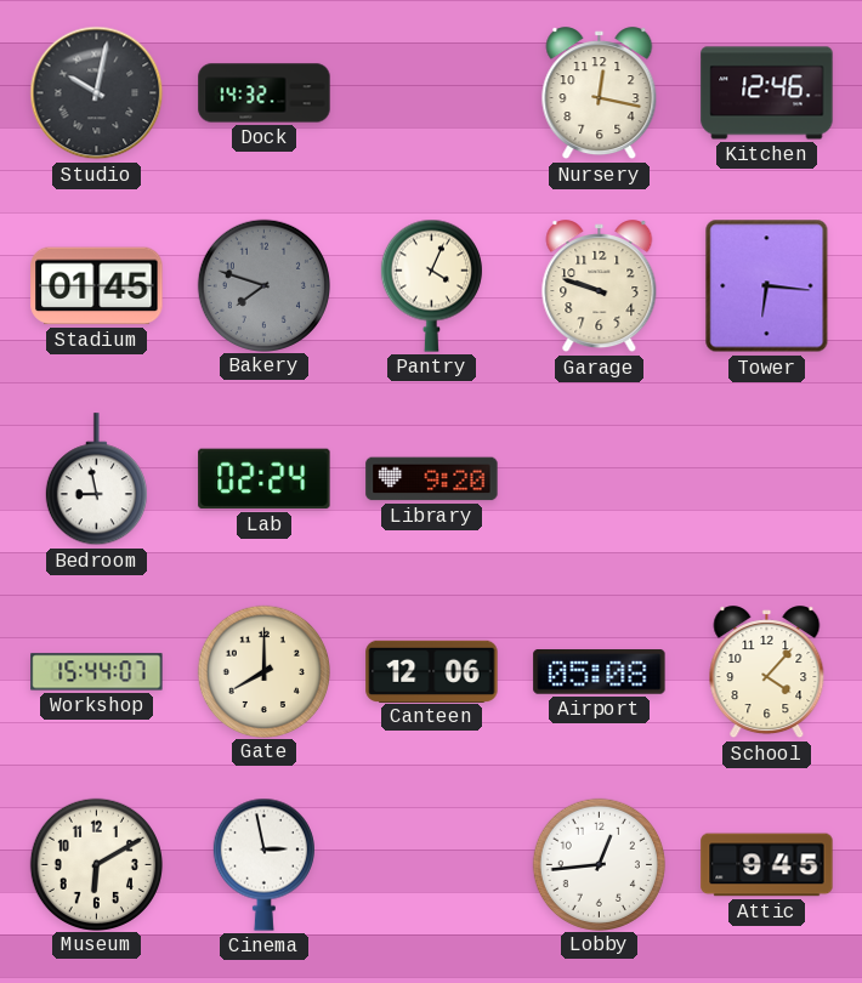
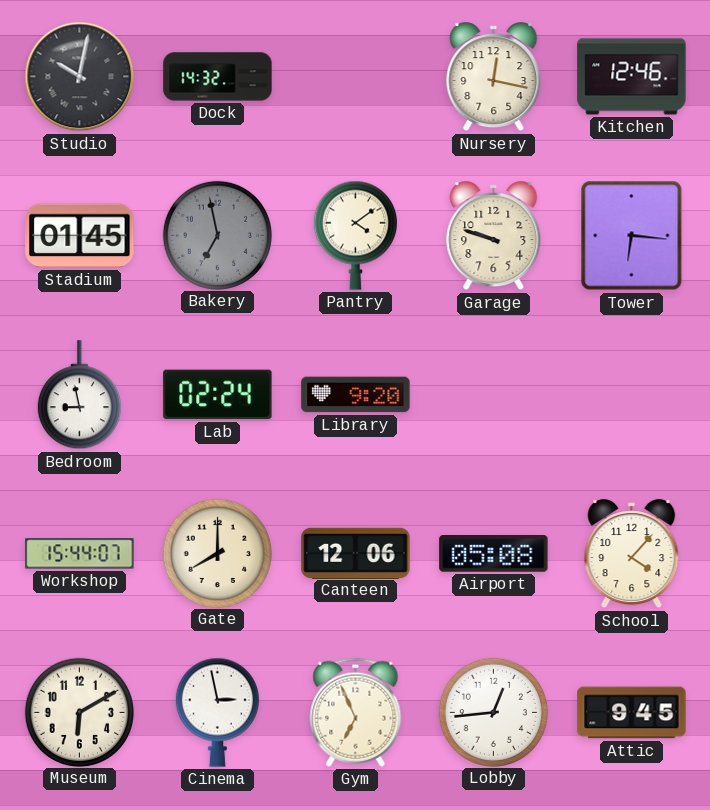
Bakery: 7:48 -> 6:58 (217, 235)
Pantry: 4:04 -> 4:09 (355, 235)
Gym: none -> 6:56 (356, 712)
